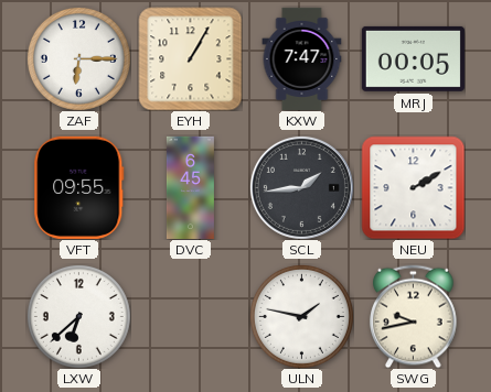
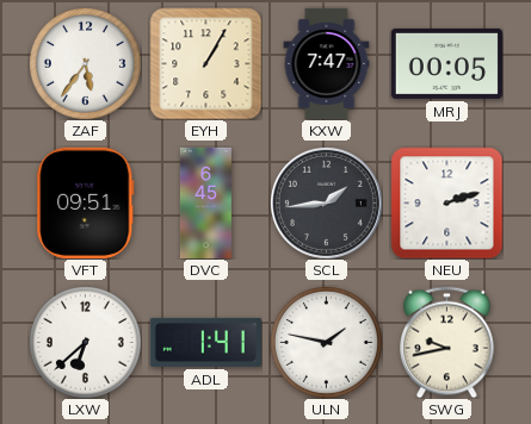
ZAF: 6:15 -> 5:36 (85, 63)
VFT: 09:55 -> 09:51 (86, 202)
NEU: 2:10 -> 2:12 (446, 202)
ADL: none -> 1:41 (205, 342)
